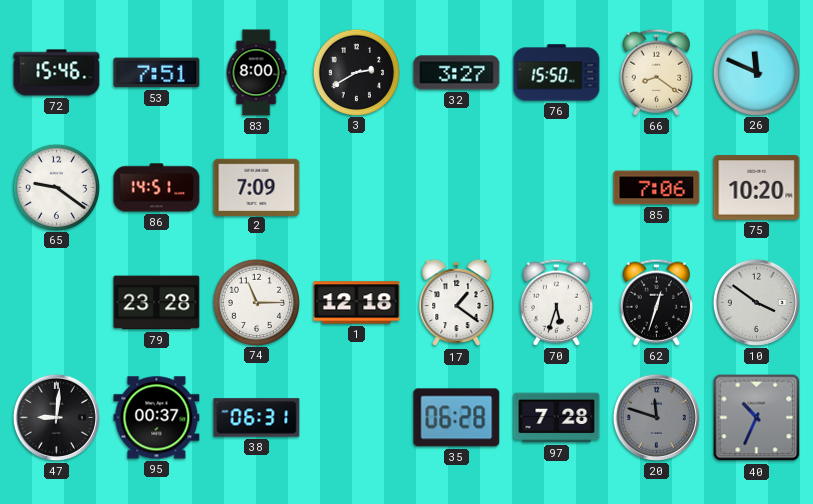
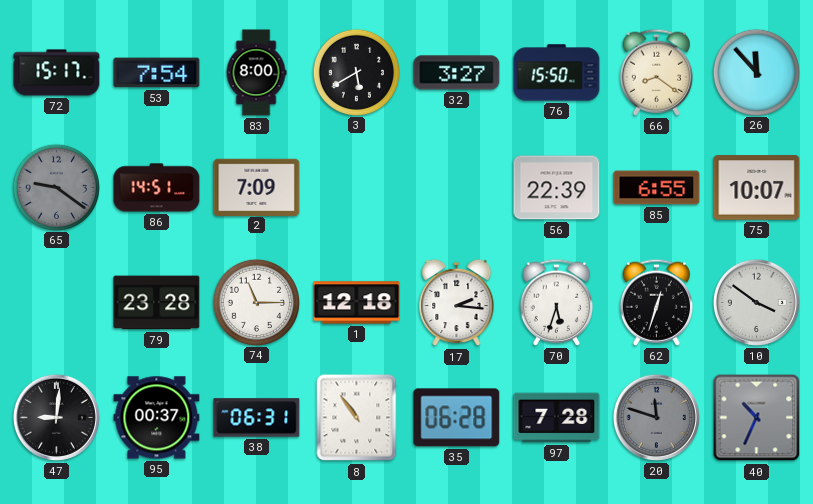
72: 15:46 -> 15:17 (57, 73)
53: 7:51 -> 7:54 (157, 73)
3: 2:40 -> 5:40 (356, 72)
26: 11:49 -> 11:53 (756, 72)
65 dial: white -> grey (56, 187)
56: none -> 22:39 (557, 188)
85: 7:06 -> 6:55 (657, 188)
75: 10:20 -> 10:07 (757, 188)
17: 1:21 -> 2:16 (457, 303)
8: none -> 10:54 (357, 418)
